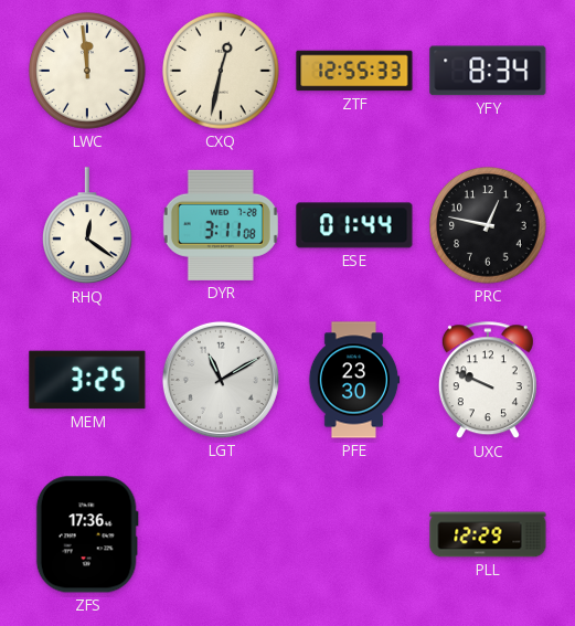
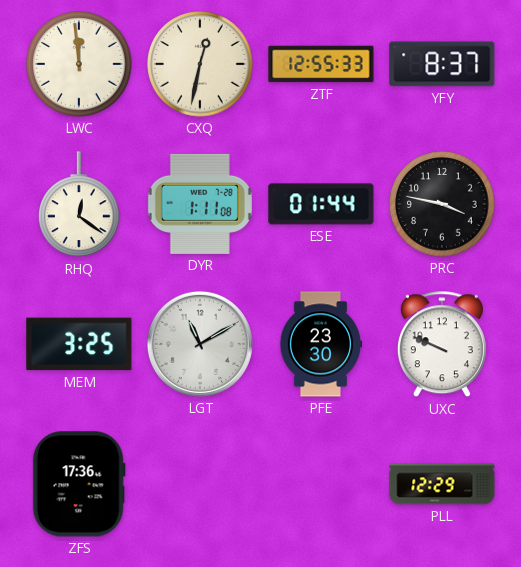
YFY: 8:34 -> 8:37 (442, 64)
DYR: 3:11 -> 1:11 (200, 204)
PRC: 12:47 -> 3:47 (442, 204)
